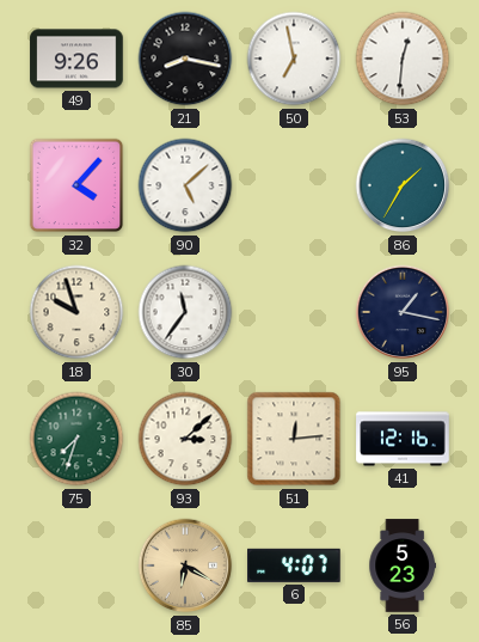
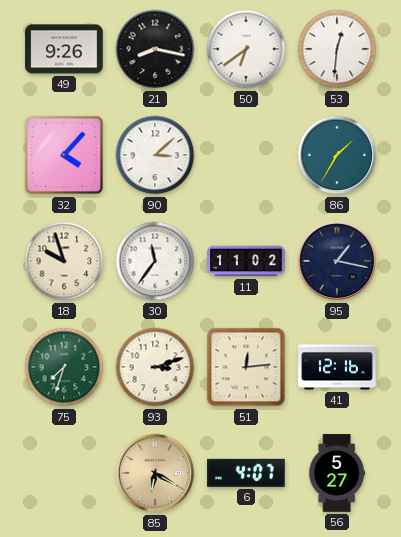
50: 6:58 -> 6:39 (246, 49)
90: 5:08 -> 3:08 (155, 155)
11: none -> 11:02 (246, 261)
93: 3:08 -> 3:12 (155, 367)
56: 5:23 -> 5:27 (336, 473)
